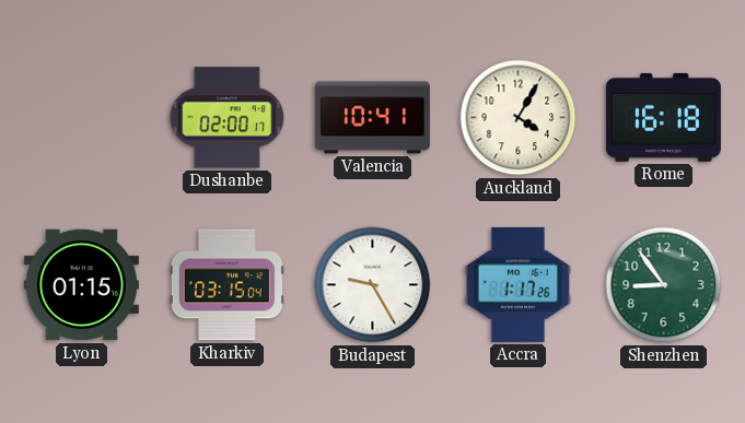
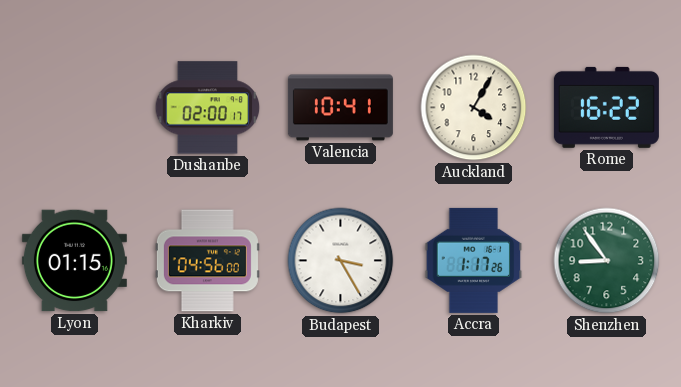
Rome: 16:18 -> 16:22 (606, 107)
Kharkiv: 03:15 -> 04:56 (207, 261)
Budapest: 9:25 -> 3:25 (341, 261)
